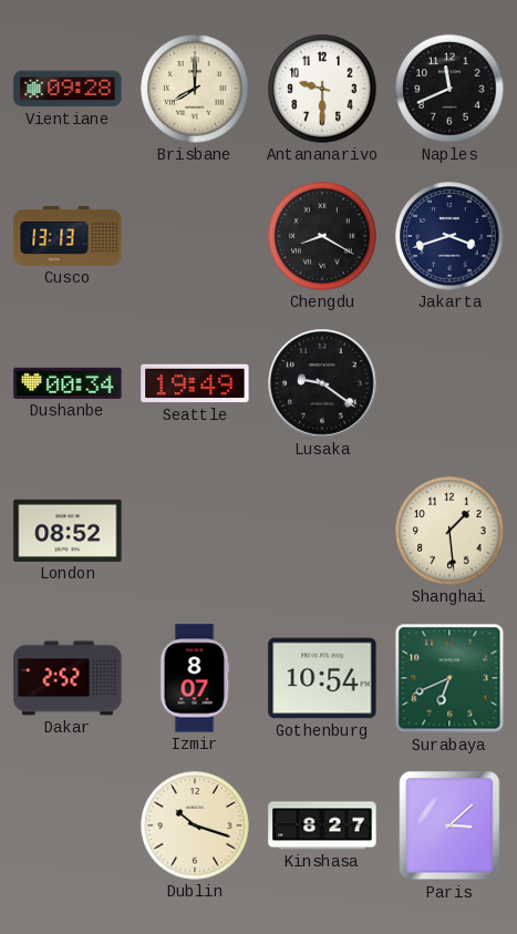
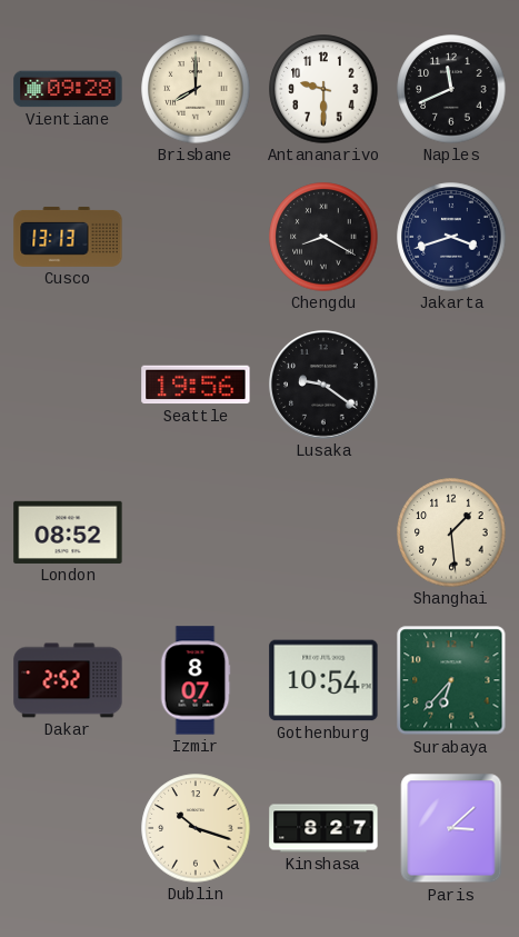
Dushanbe: 00:34 -> none (68, 383)
Seattle: 19:49 -> 19:56 (196, 385)
Surabaya: 6:41 -> 6:37 (451, 680)
